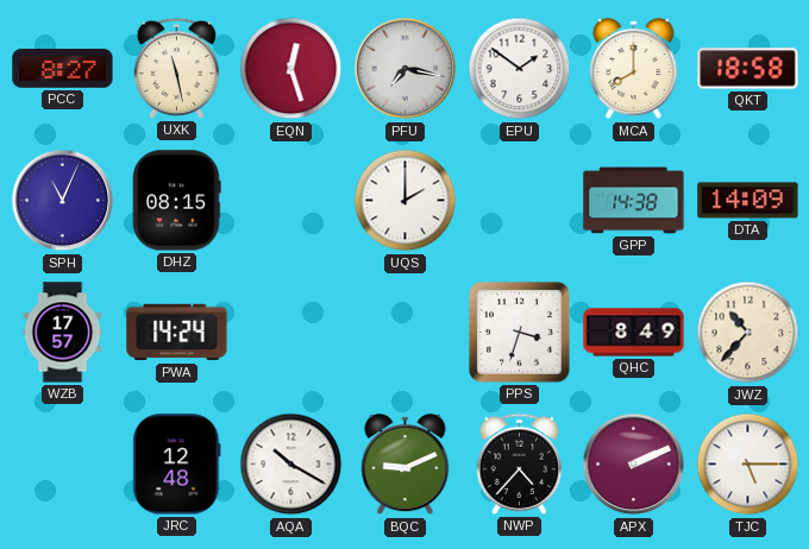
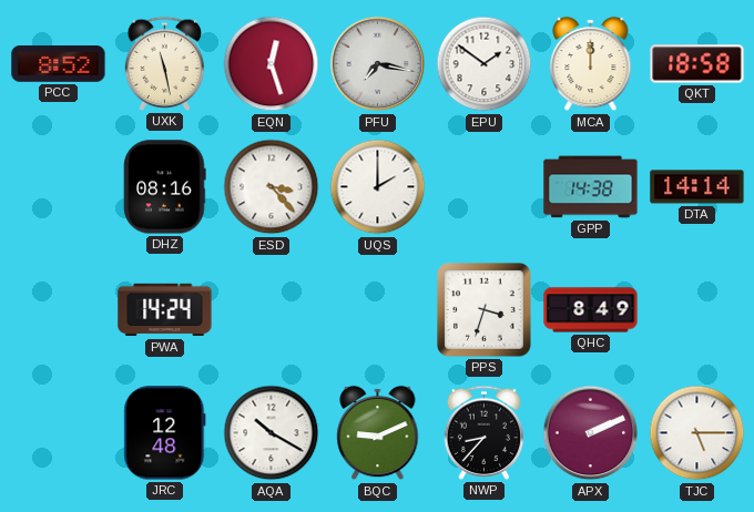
PCC: 8:27 -> 8:52 (59, 64)
MCA: 8:00 -> 12:00 (591, 64)
SPH: 11:04 -> none (63, 201)
DHZ: 08:15 -> 08:16 (165, 187)
ESD: none -> 3:23 (272, 187)
DTA: 14:09 -> 14:14 (697, 187)
WZB: 17:57 -> none (63, 333)
JWZ: 10:37 -> none (748, 333)
NWP: 4:37 -> 8:37 (485, 432)
